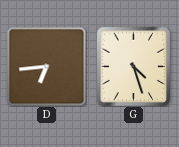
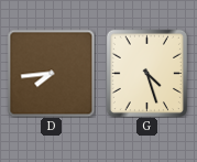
D: 6:44 -> 7:44 (51, 73)
